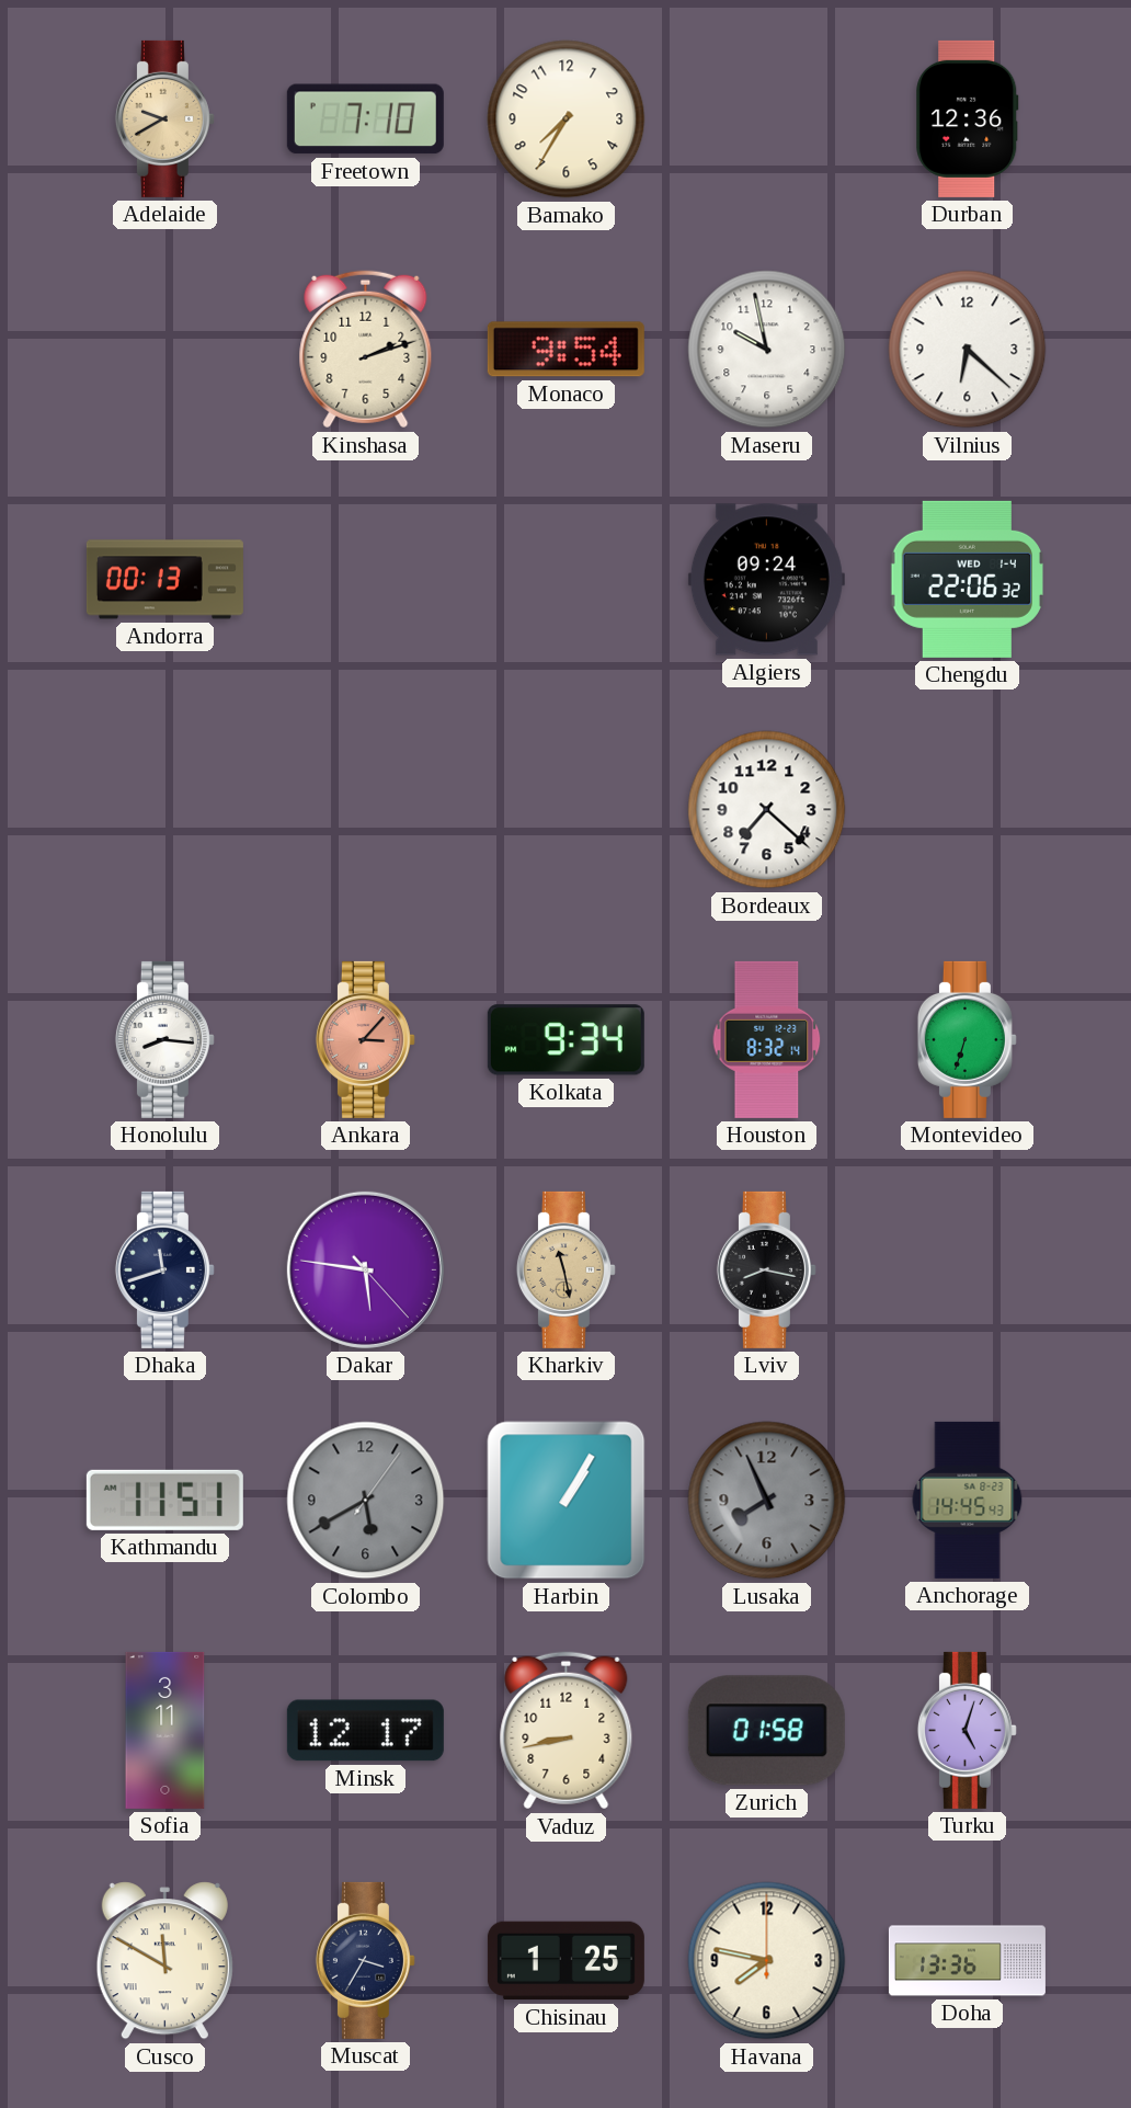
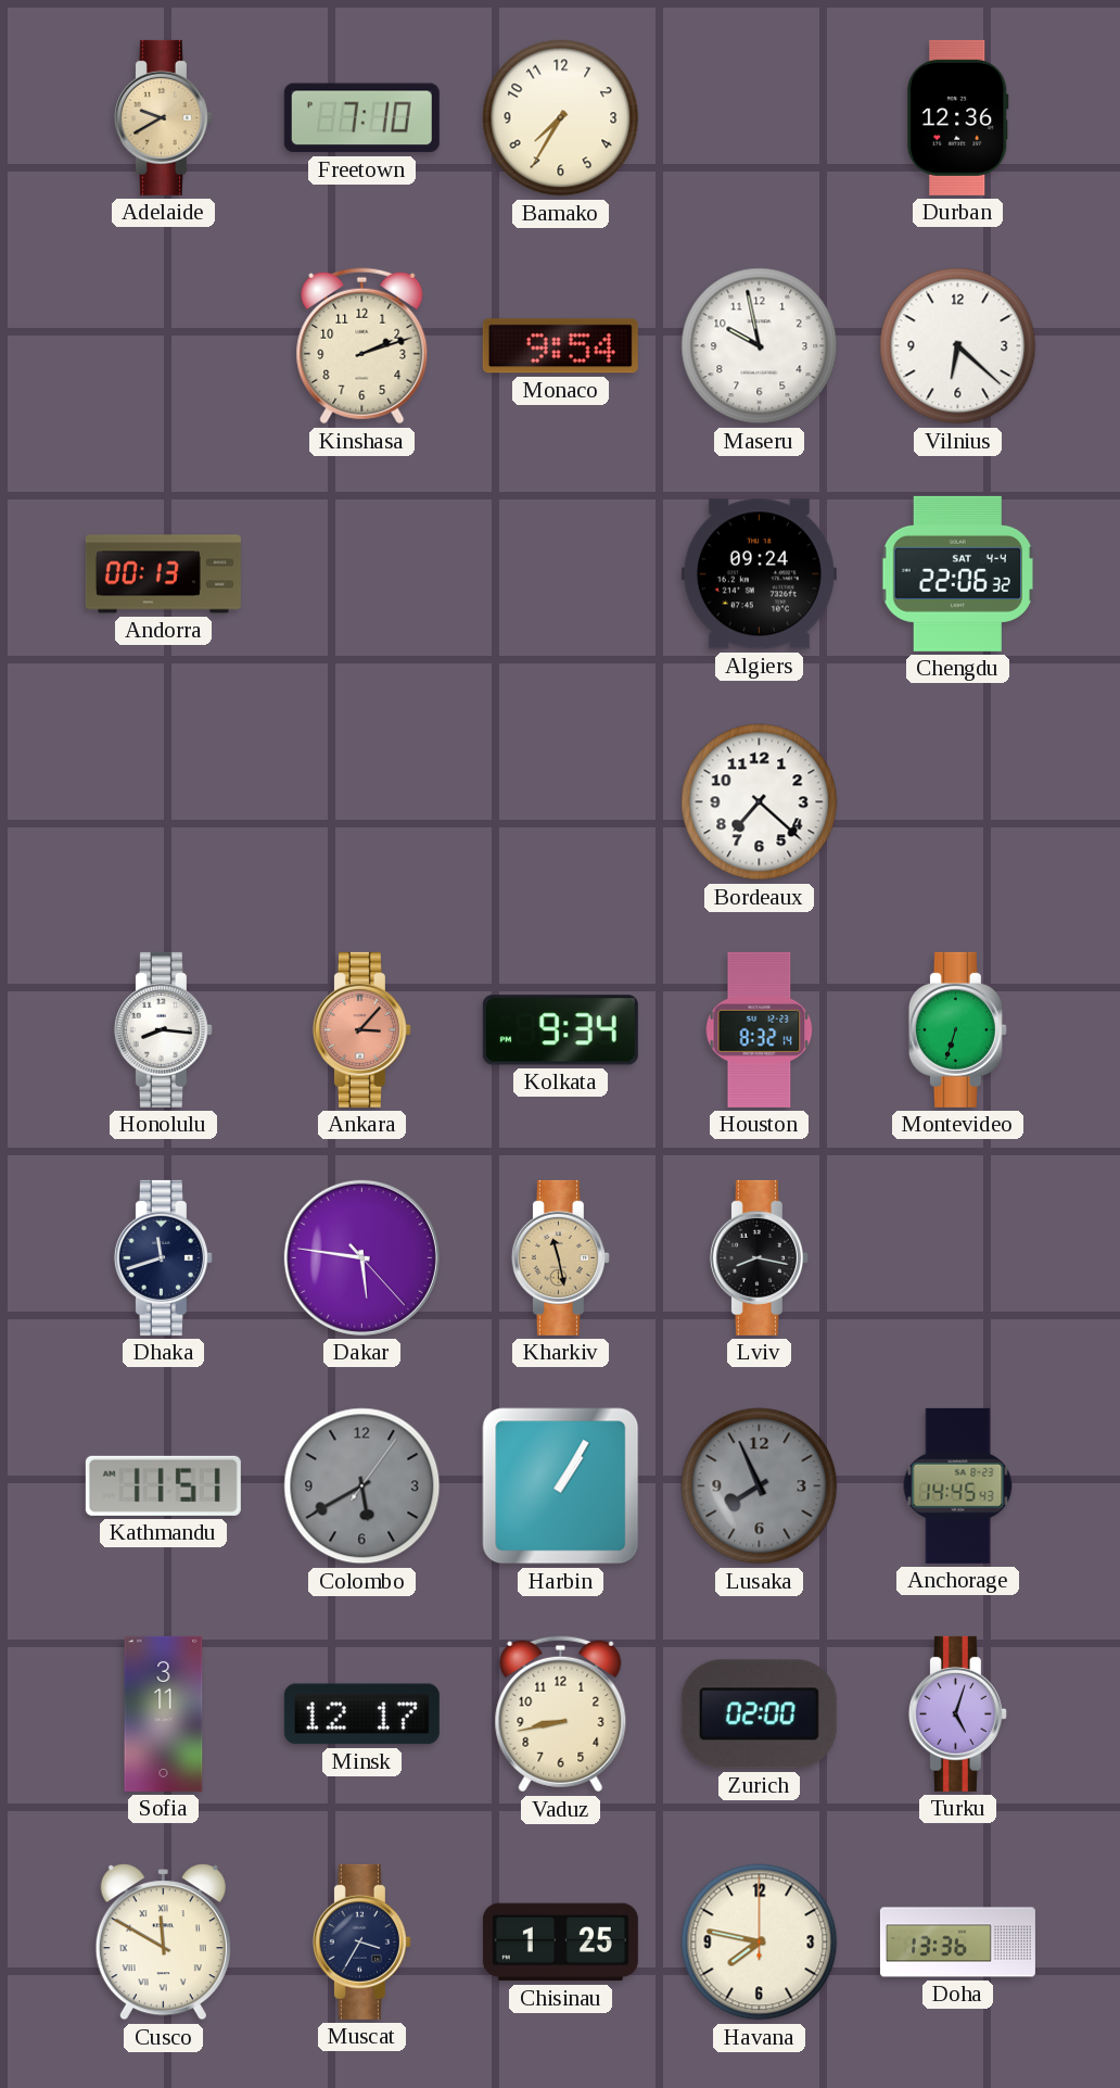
Chengdu date: WED 1-4 -> SAT 4-4 (957, 573)
Zurich: 01:58 -> 02:00 (759, 1714)
